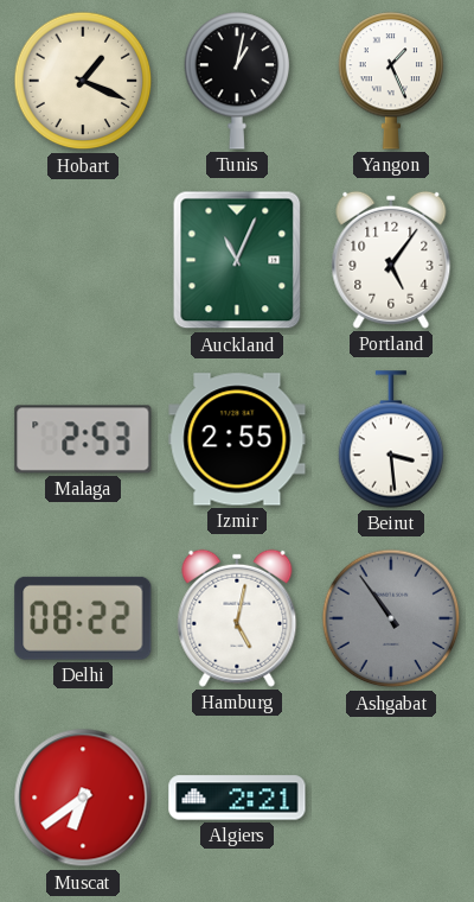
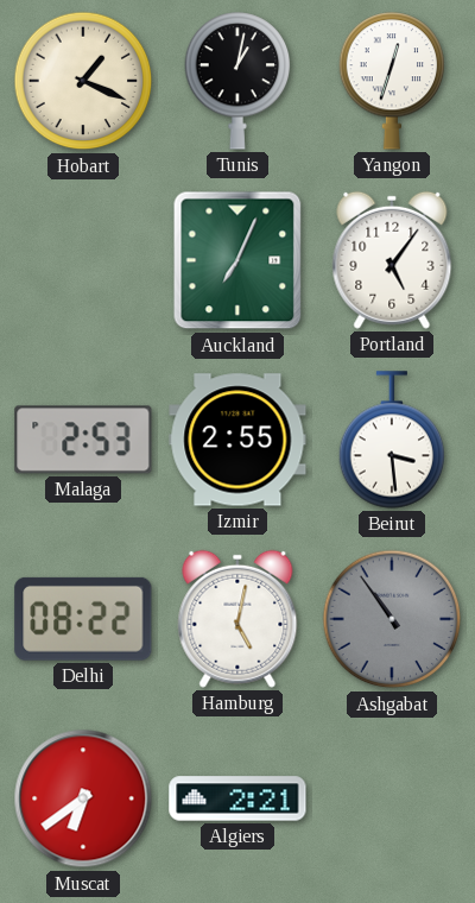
Yangon: 1:26 -> 12:33 (392, 81)
Auckland: 11:04 -> 7:04 (237, 260)
